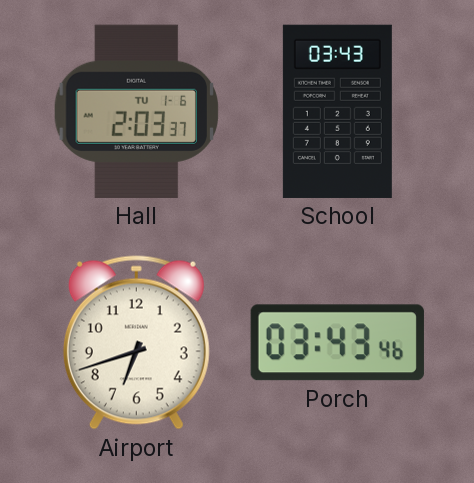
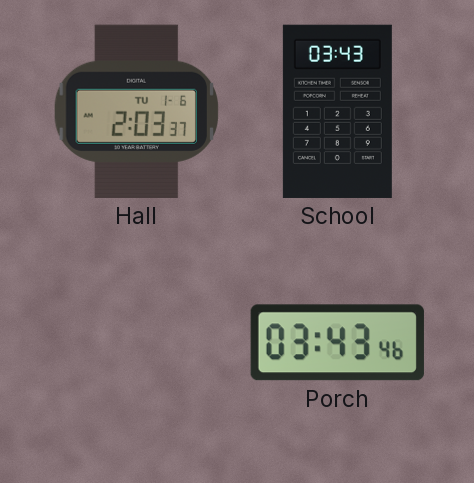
Airport: 6:42 -> none (136, 343)
